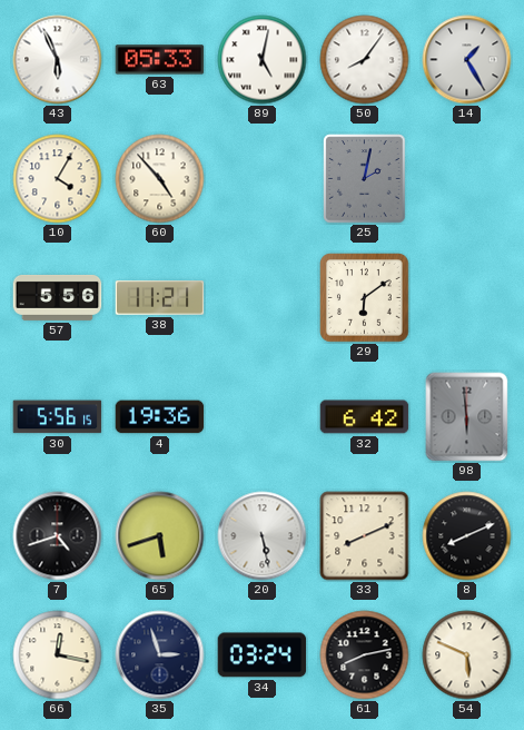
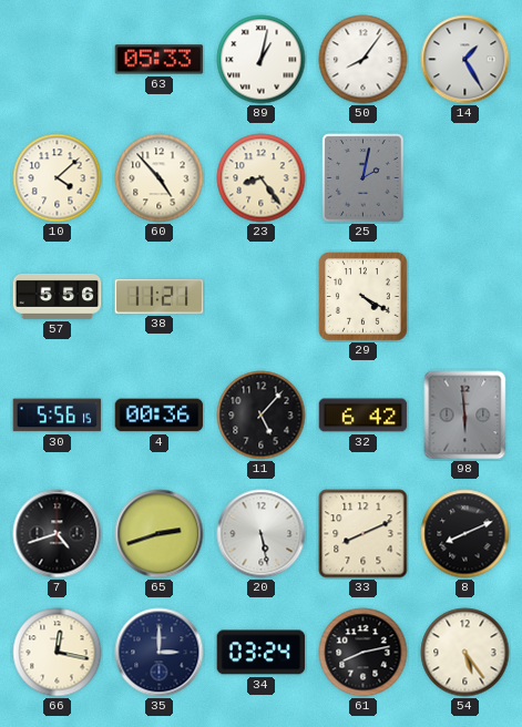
43: 5:56 -> none (58, 60)
89: 5:02 -> 1:02 (262, 60)
10: 4:05 -> 4:08 (58, 178)
23: none -> 8:24 (262, 178)
29: 6:09 -> 4:20 (364, 297)
4: 19:36 -> 00:36 (160, 416)
11: none -> 5:07 (262, 416)
65: 5:42 -> 2:42 (160, 534)
35: 2:57 -> 3:00 (160, 653)
54: 5:49 -> 5:24 (465, 653)
